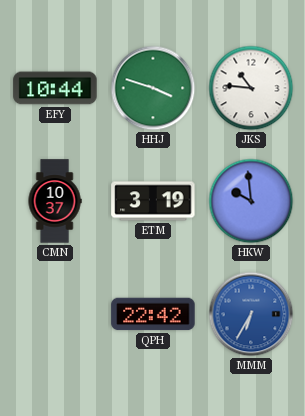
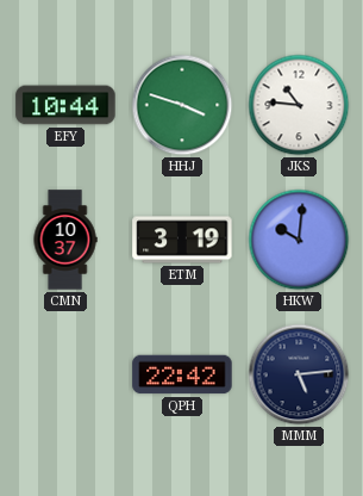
HKW: 9:59 -> 10:01 (299, 240)
MMM: 6:35 -> 5:14 (299, 374)
MMM dial: blue -> navy (299, 374)
